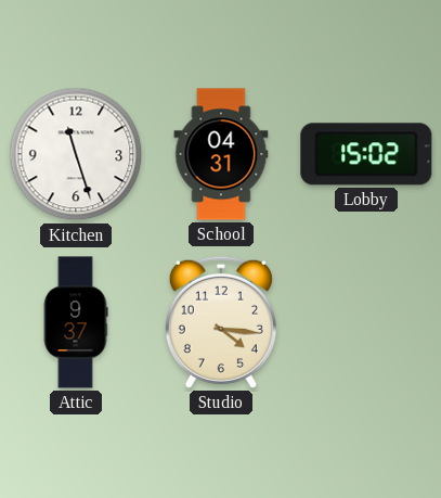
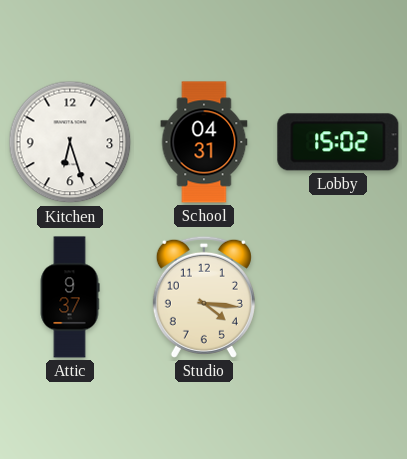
Kitchen: 11:27 -> 6:27 (70, 142)
